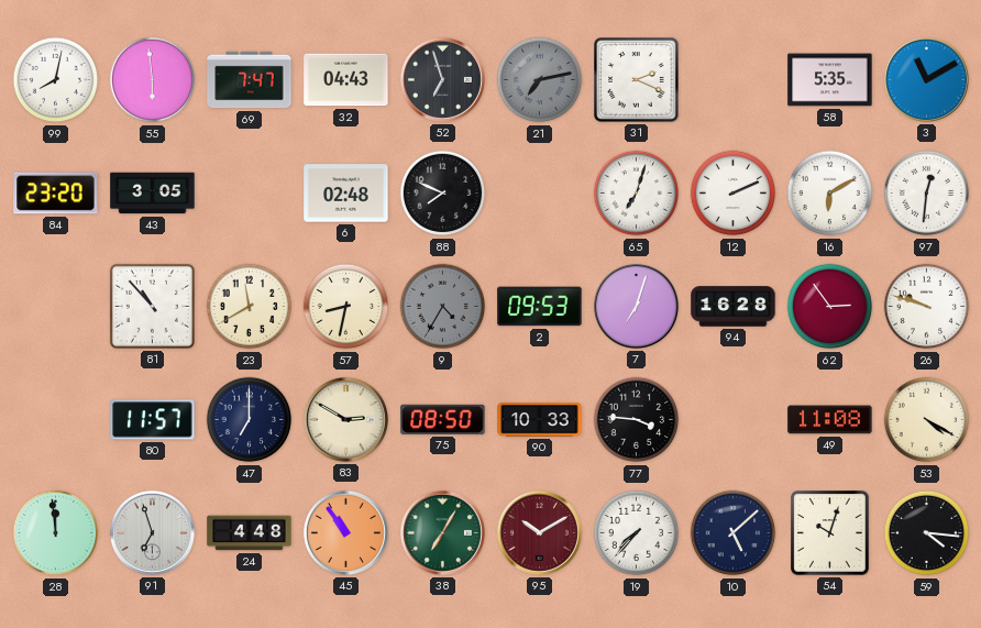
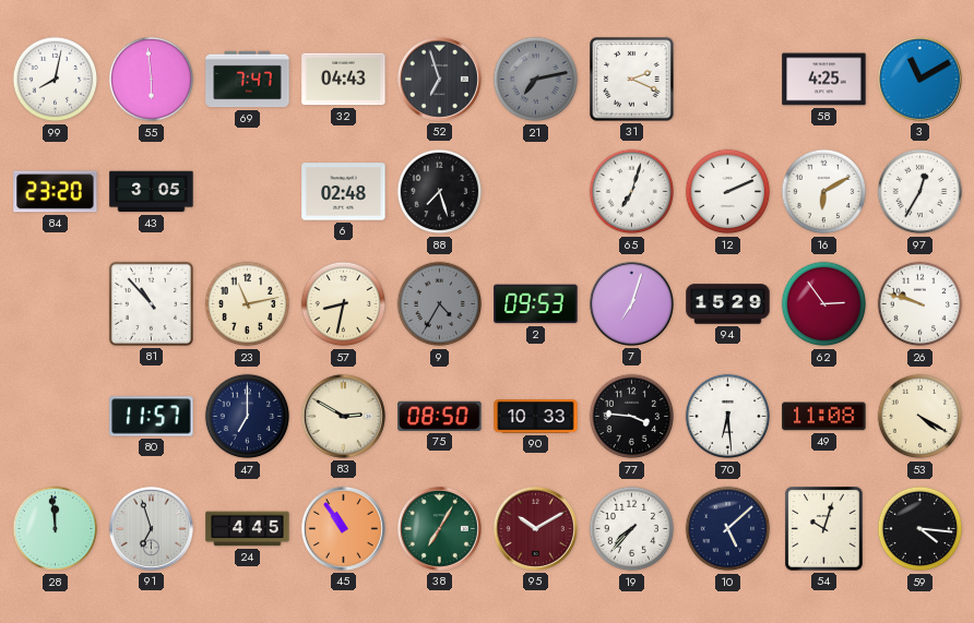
58: 5:35 -> 4:25 (824, 80)
88: 7:49 -> 7:27 (440, 192)
97: 12:31 -> 12:35 (920, 192)
23: 11:40 -> 11:13 (248, 304)
94: 16:28 -> 15:29 (728, 304)
70: none -> 6:29 (728, 417)
24: 4:48 -> 4:45 (248, 529)
